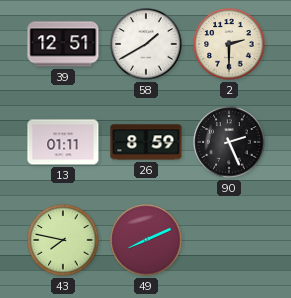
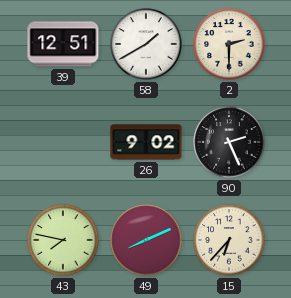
13: 01:11 -> none (63, 142)
26: 8:59 -> 9:02 (146, 142)
15: none -> 6:37 (229, 240)
